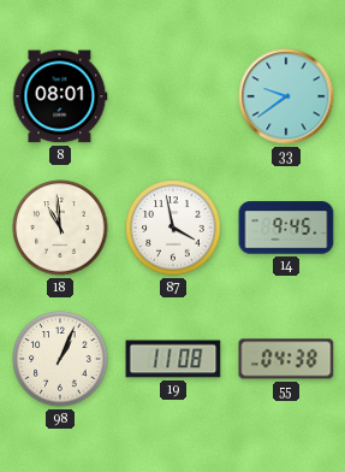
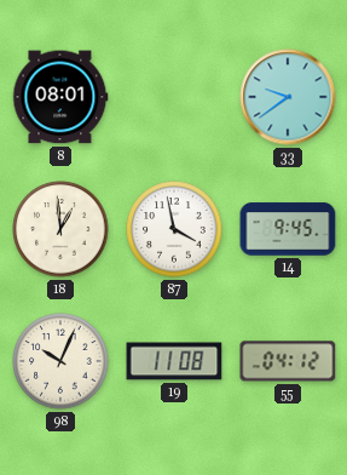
18: 10:59 -> 12:59 (60, 229)
98: 1:04 -> 10:04 (60, 361)
55: 04:38 -> 04:12 (288, 361)
